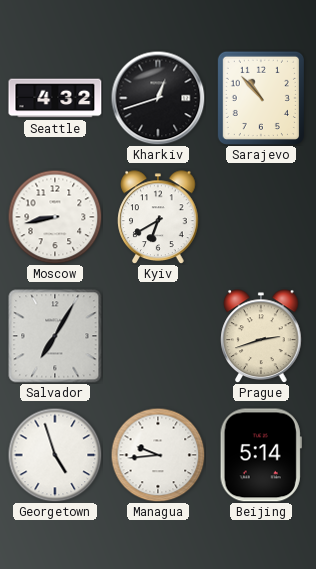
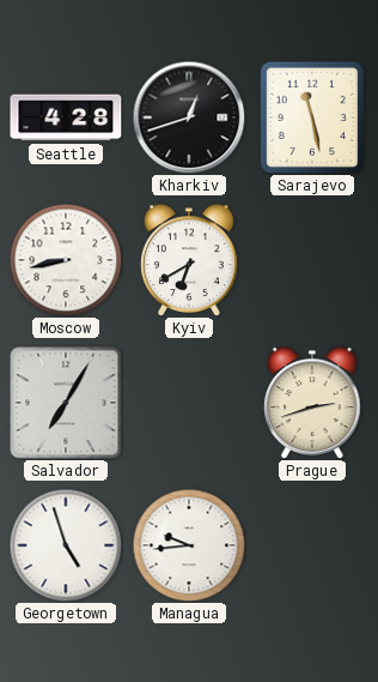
Seattle: 4:32 -> 4:28 (66, 117)
Sarajevo: 10:53 -> 11:28 (312, 116)
Beijing: 5:14 -> none (261, 455)
